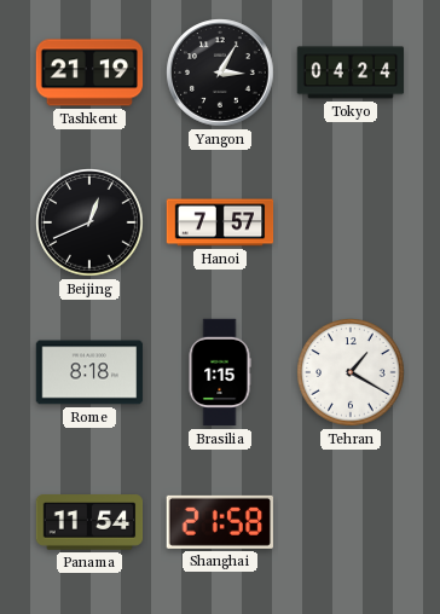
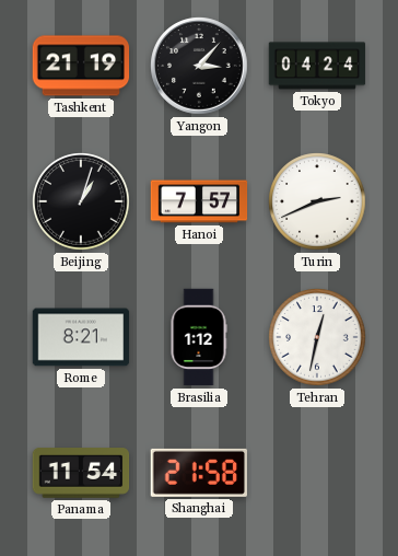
Yangon: 3:05 -> 3:07 (199, 66)
Beijing: 12:41 -> 1:03 (81, 201)
Turin: none -> 2:41 (317, 201)
Rome: 8:18 -> 8:21 (81, 337)
Brasilia: 1:15 -> 1:12 (199, 337)
Tehran: 1:20 -> 12:32 (317, 337)
